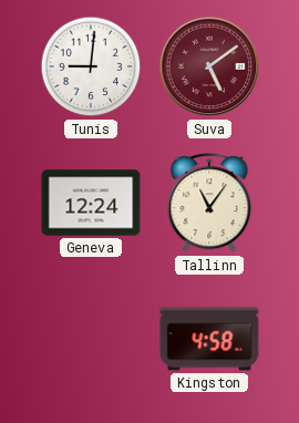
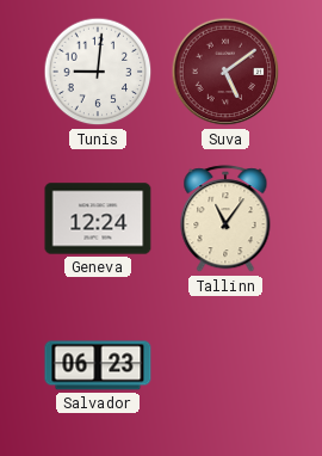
Salvador: none -> 06:23 (98, 365)
Kingston: 4:58 -> none (209, 339)
